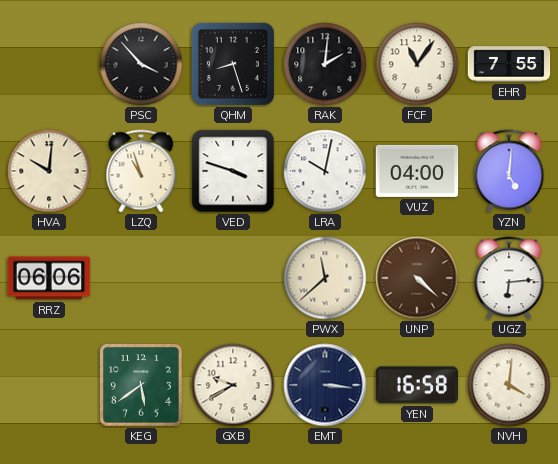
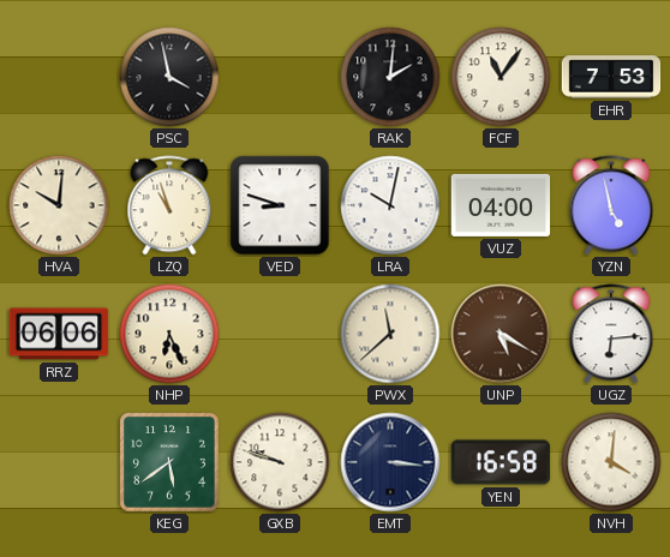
PSC: 3:53 -> 3:58 (169, 77)
QHM: 8:27 -> none (233, 64)
EHR: 7:55 -> 7:53 (611, 77)
VED: 3:48 -> 8:48 (280, 205)
YZN: 5:01 -> 4:58 (611, 205)
NHP: none -> 6:26 (169, 334)
UNP: 4:22 -> 5:20 (501, 334)
GXB: 9:40 -> 9:48 (280, 462)
